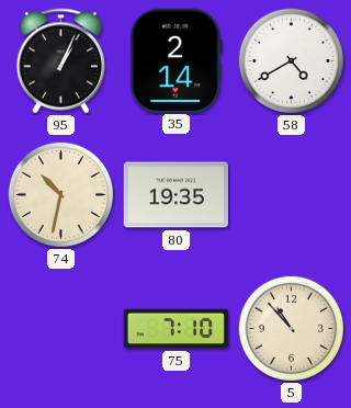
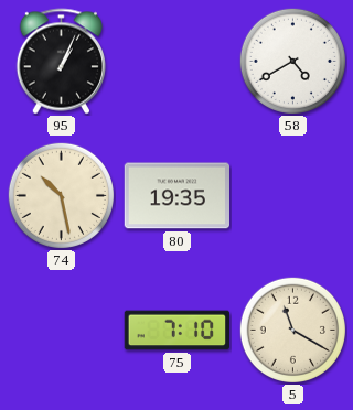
35: 2:14 -> none (177, 60)
74: 10:32 -> 10:28 (61, 195)
5: 10:53 -> 11:20 (292, 330)
